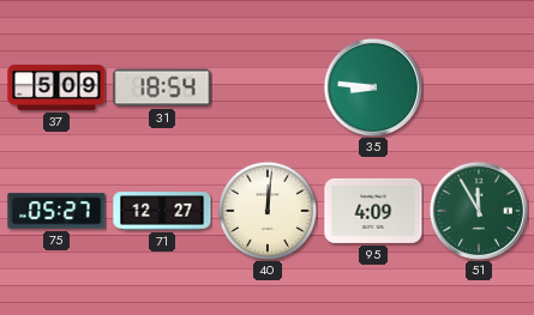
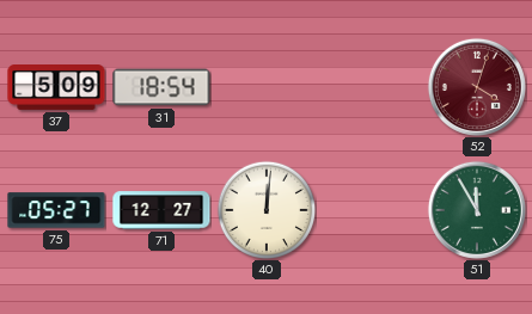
35: 8:46 -> none (373, 87)
52: none -> 4:03 (477, 87)
95: 4:09 -> none (373, 211)
